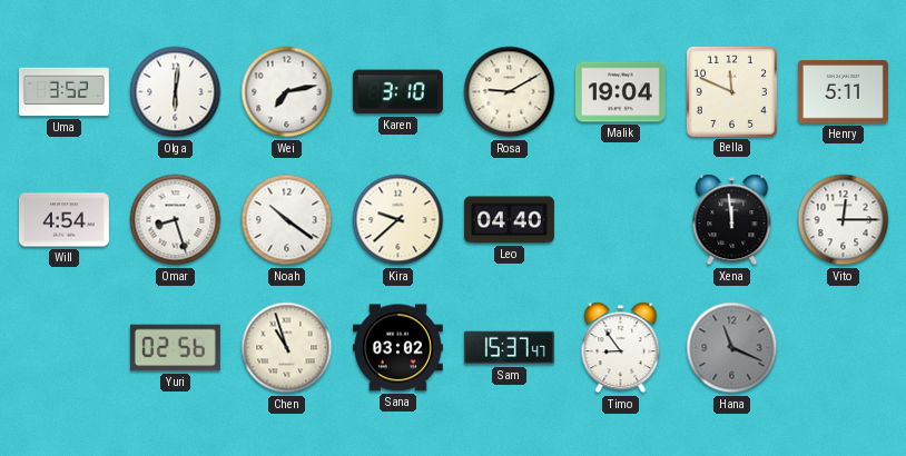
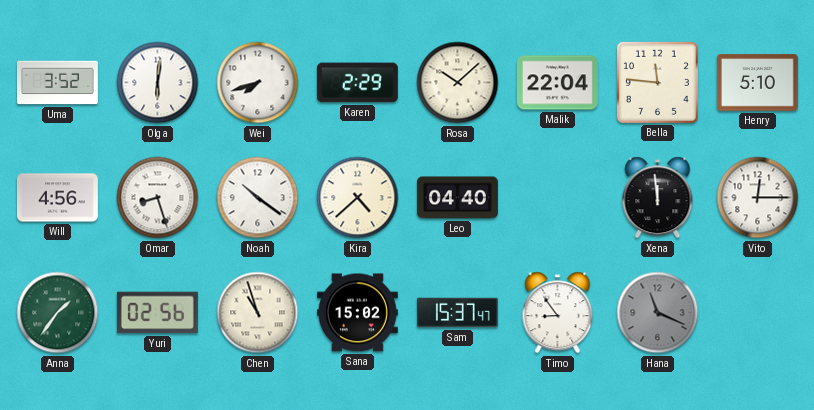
Wei: 7:13 -> 7:42 (258, 83)
Karen: 3:10 -> 2:29 (357, 83)
Rosa: 9:10 -> 10:08 (458, 83)
Malik: 19:04 -> 22:04 (557, 83)
Bella: 11:49 -> 11:46 (657, 82)
Henry: 5:11 -> 5:10 (757, 83)
Will: 4:54 -> 4:56 (57, 198)
Kira: 9:38 -> 4:38 (358, 198)
Anna: none -> 1:36 (58, 313)
Sana: 03:02 -> 15:02 (357, 313)
